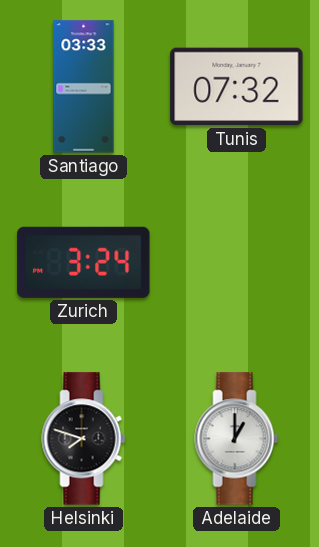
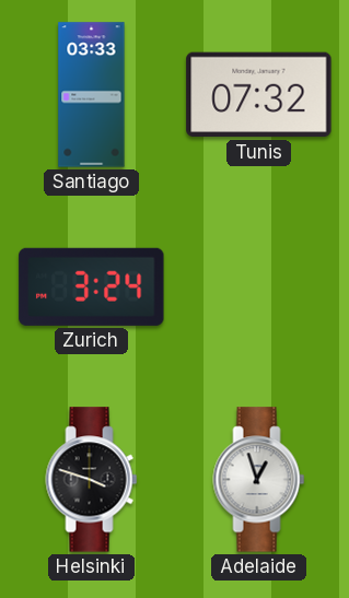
Helsinki: 7:48 -> 3:48 (92, 480)
Adelaide: 1:00 -> 12:57 (259, 480)
